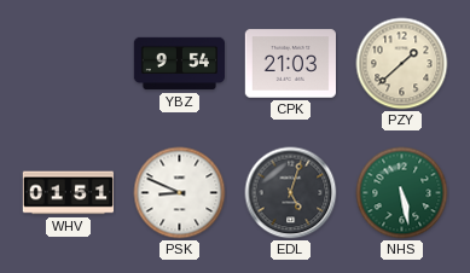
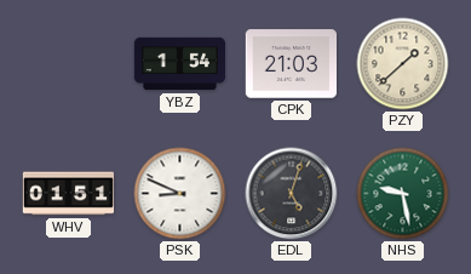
YBZ: 9:54 -> 1:54 (180, 64)
NHS: 5:28 -> 9:28 (403, 194)
